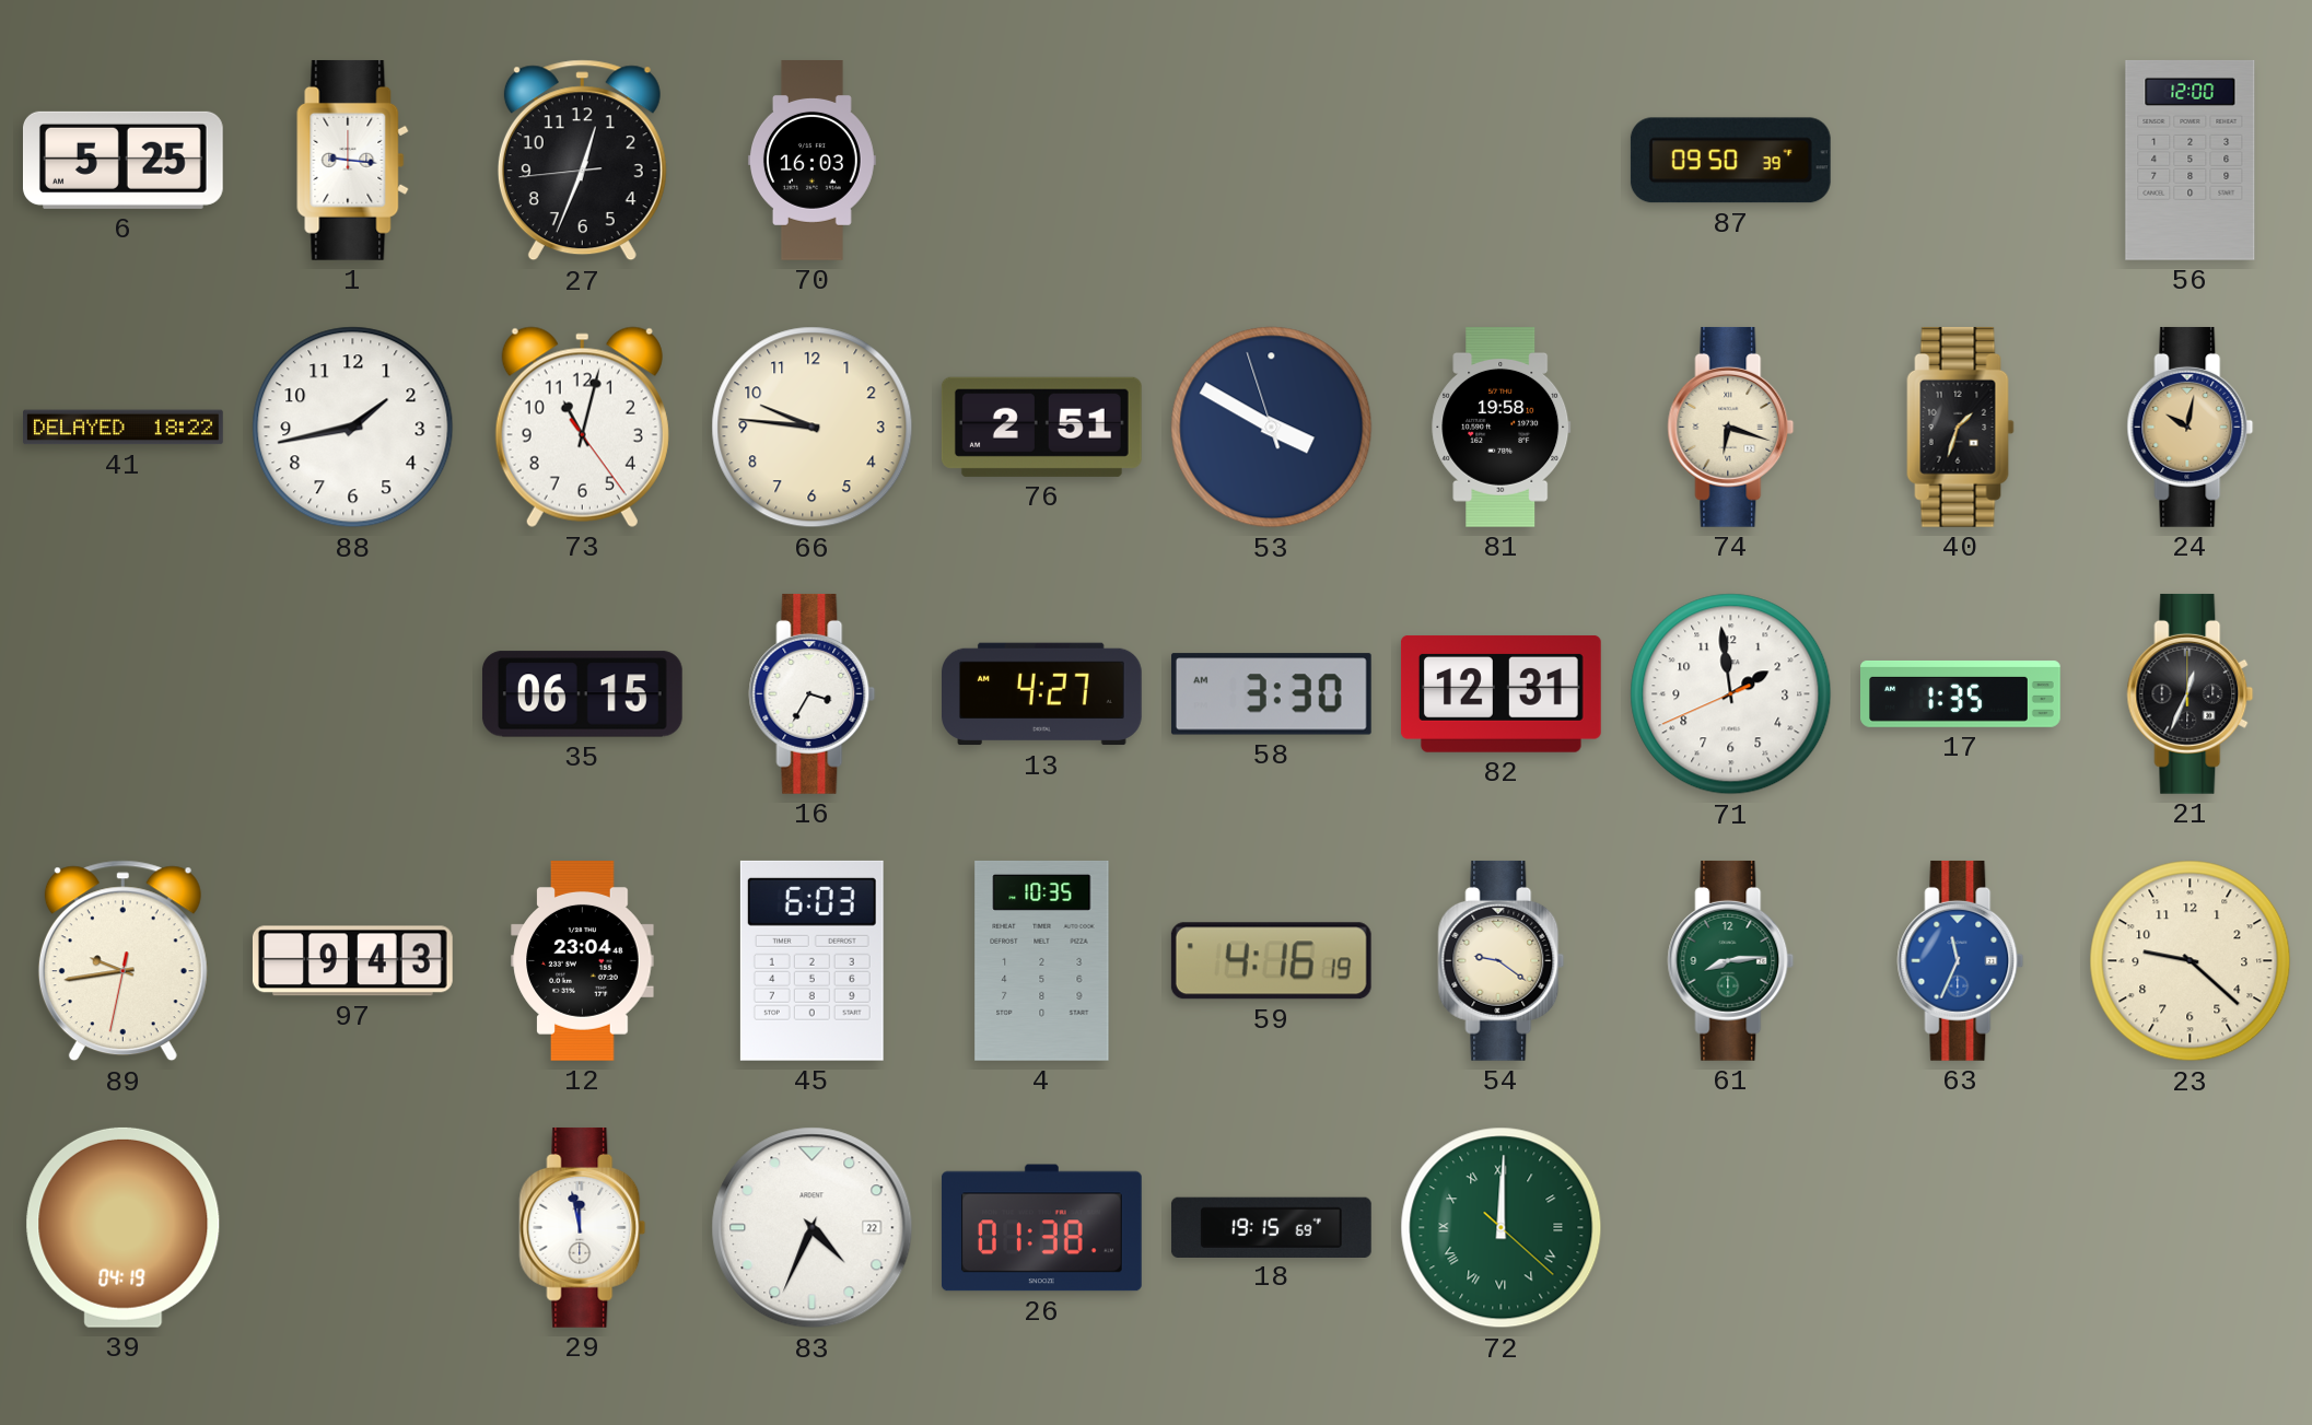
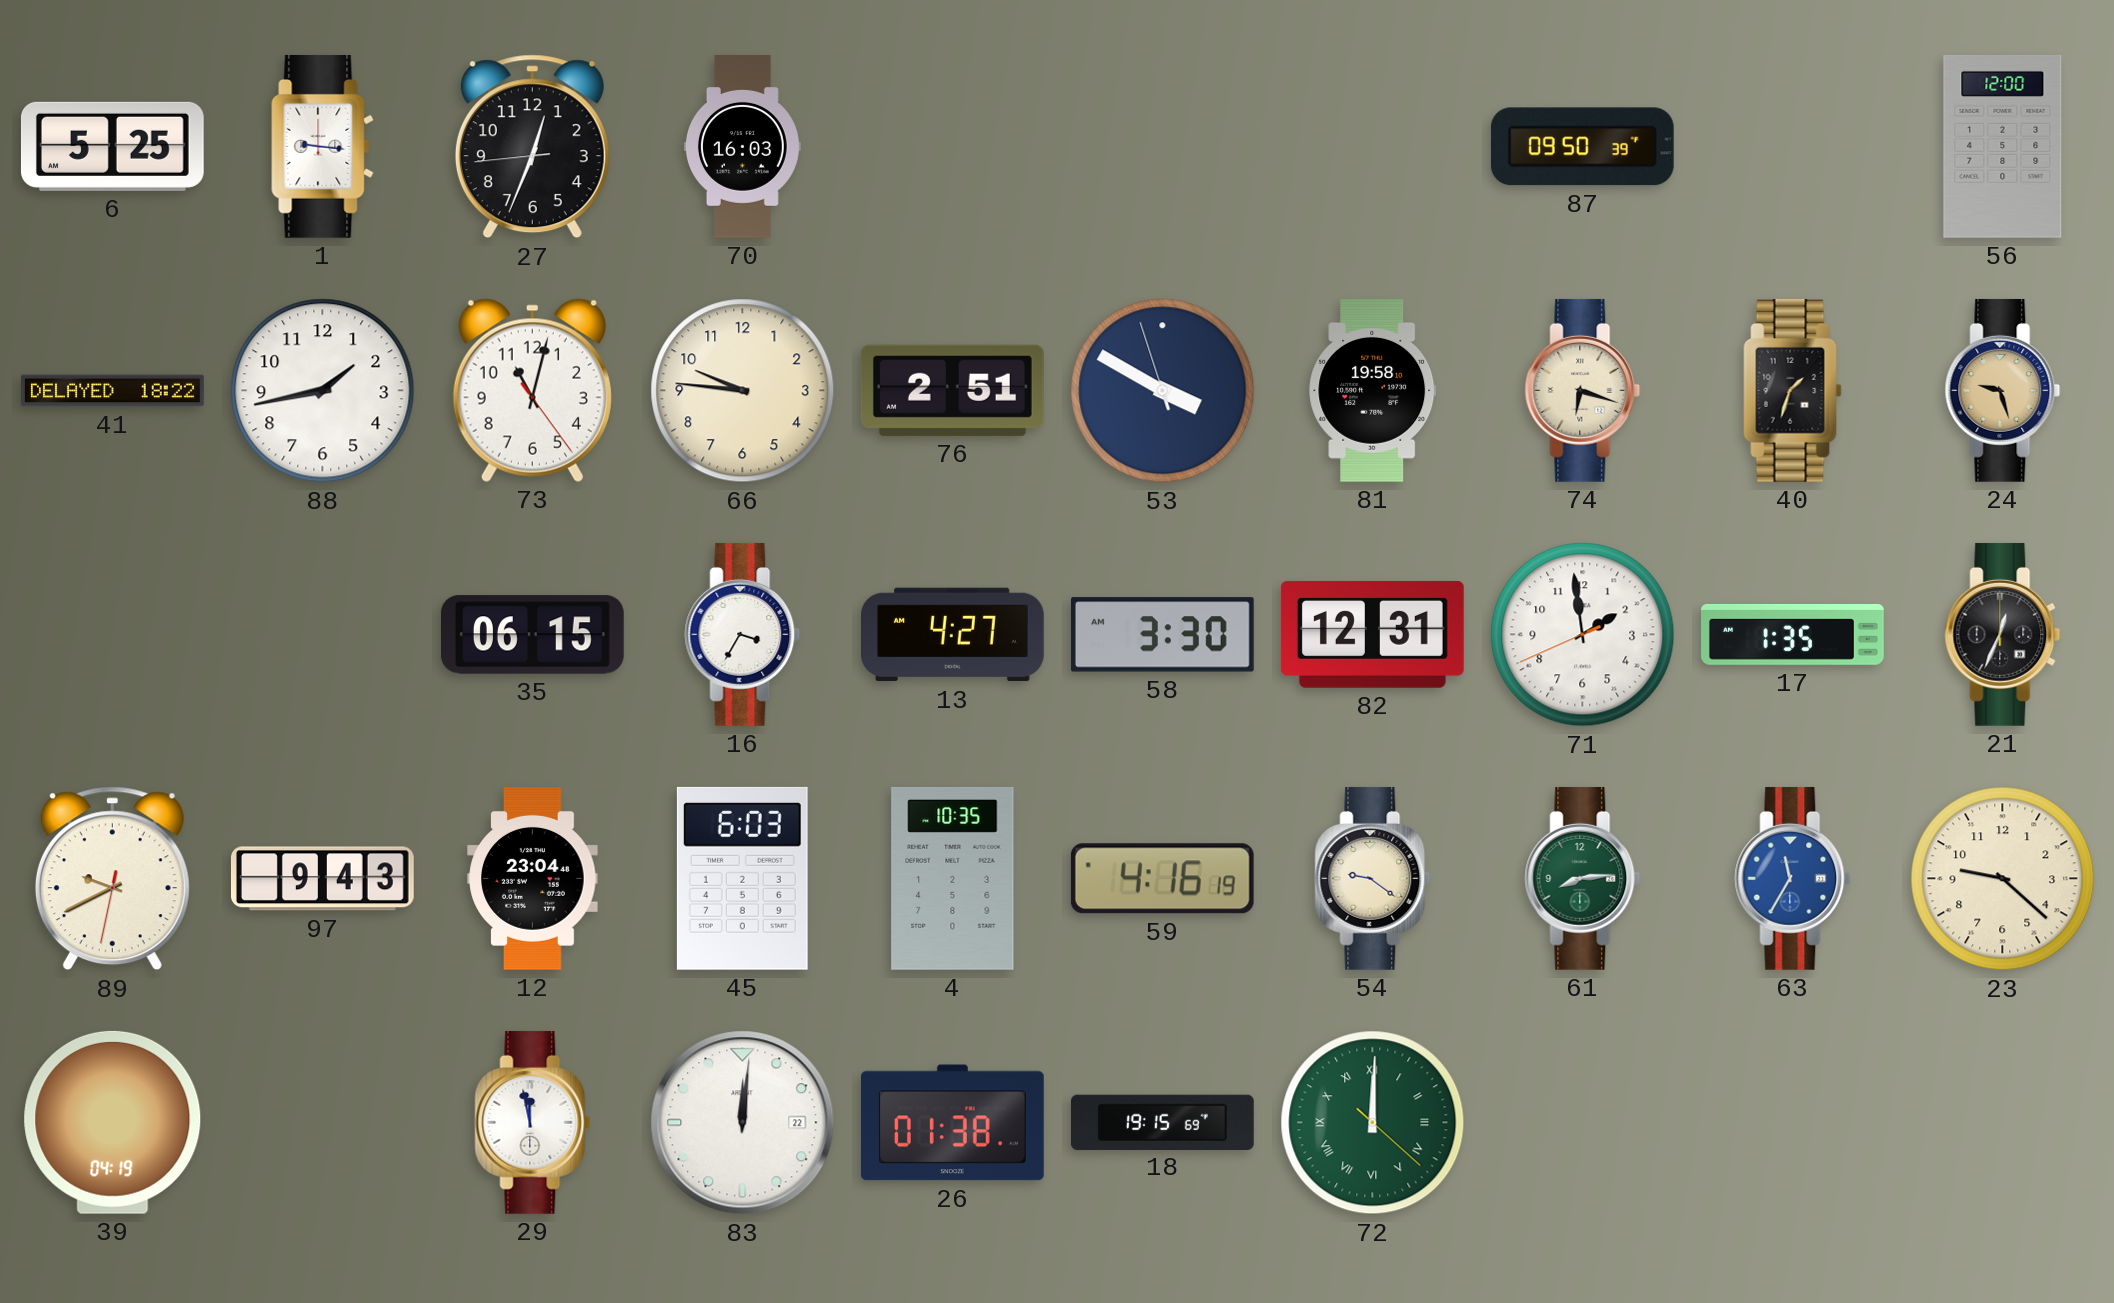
24: 10:02 -> 9:27 (2003, 390)
89: 9:43 -> 9:40 (112, 879)
63: 11:34 -> 11:35 (1793, 878)
83: 4:34 -> 12:01 (743, 1123)
